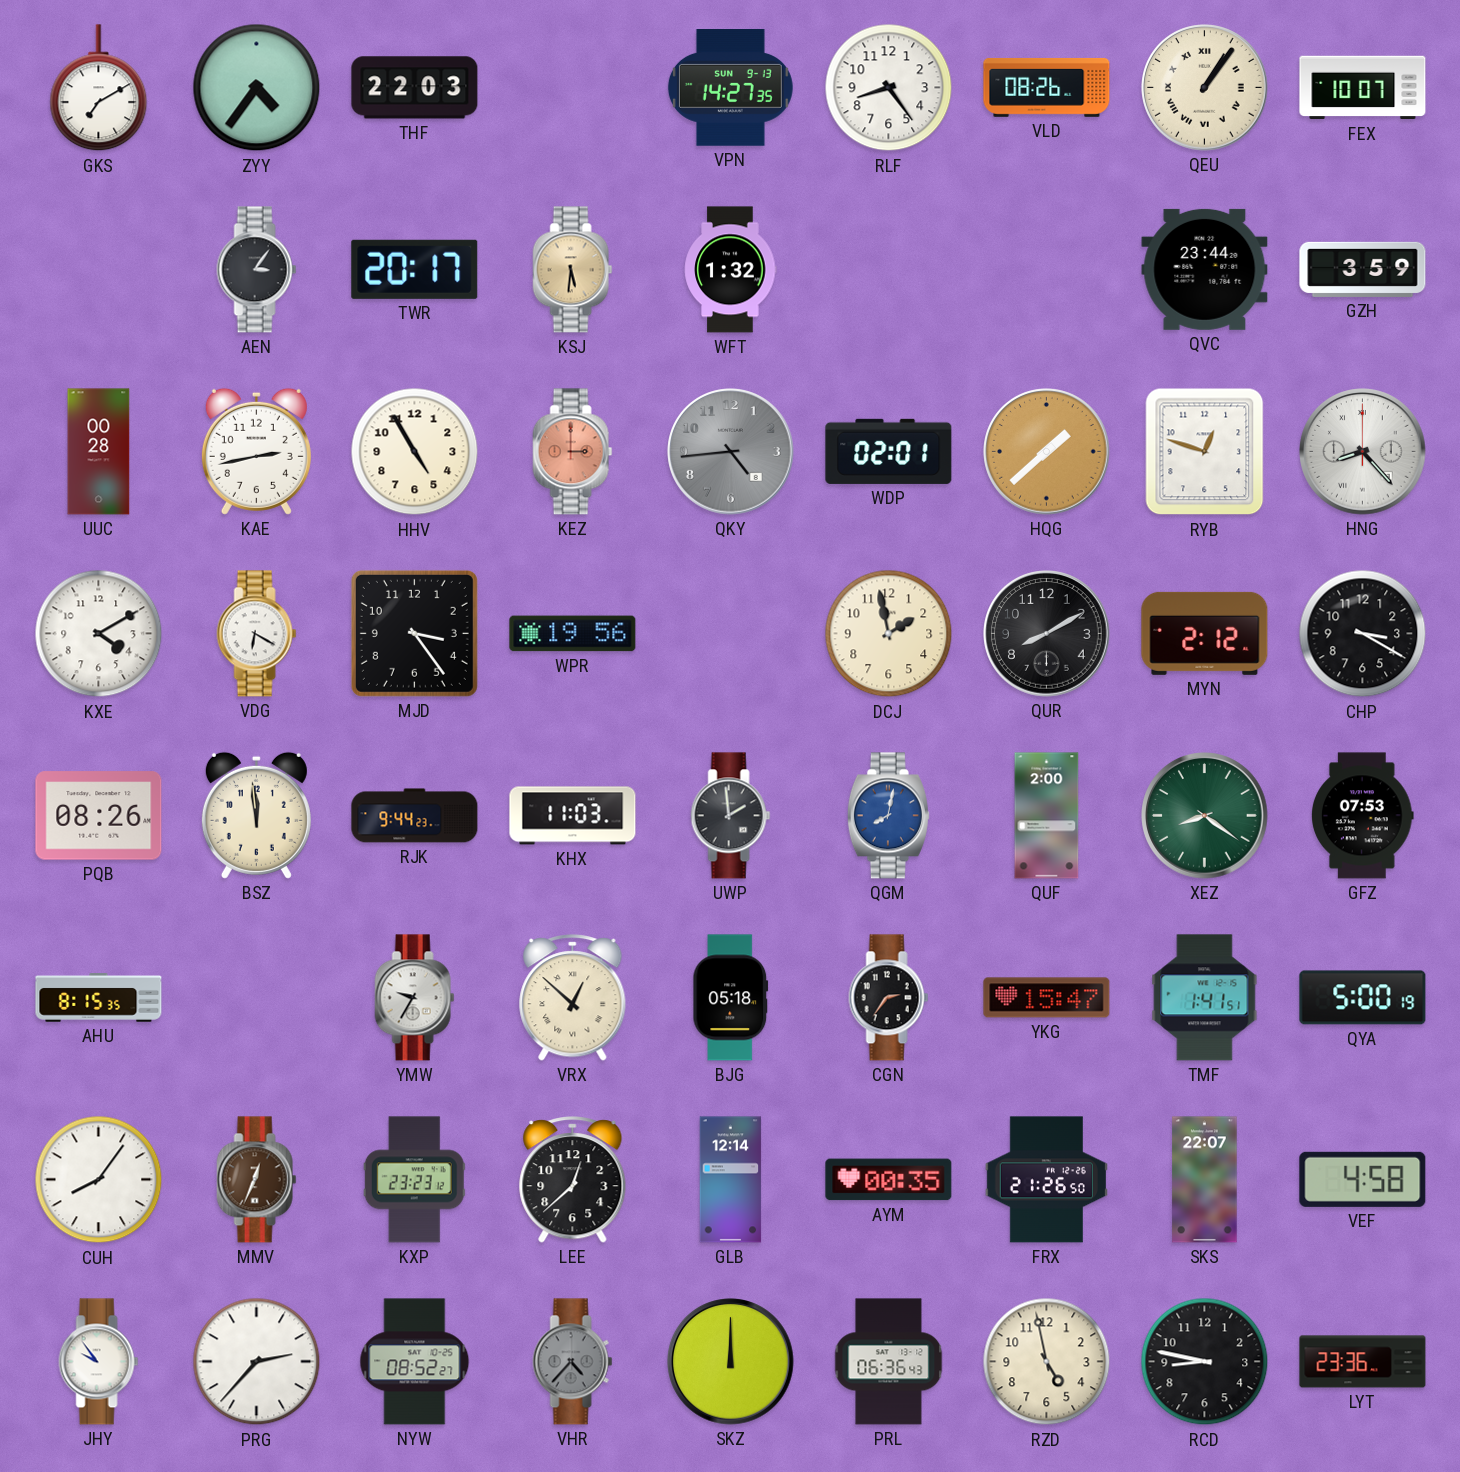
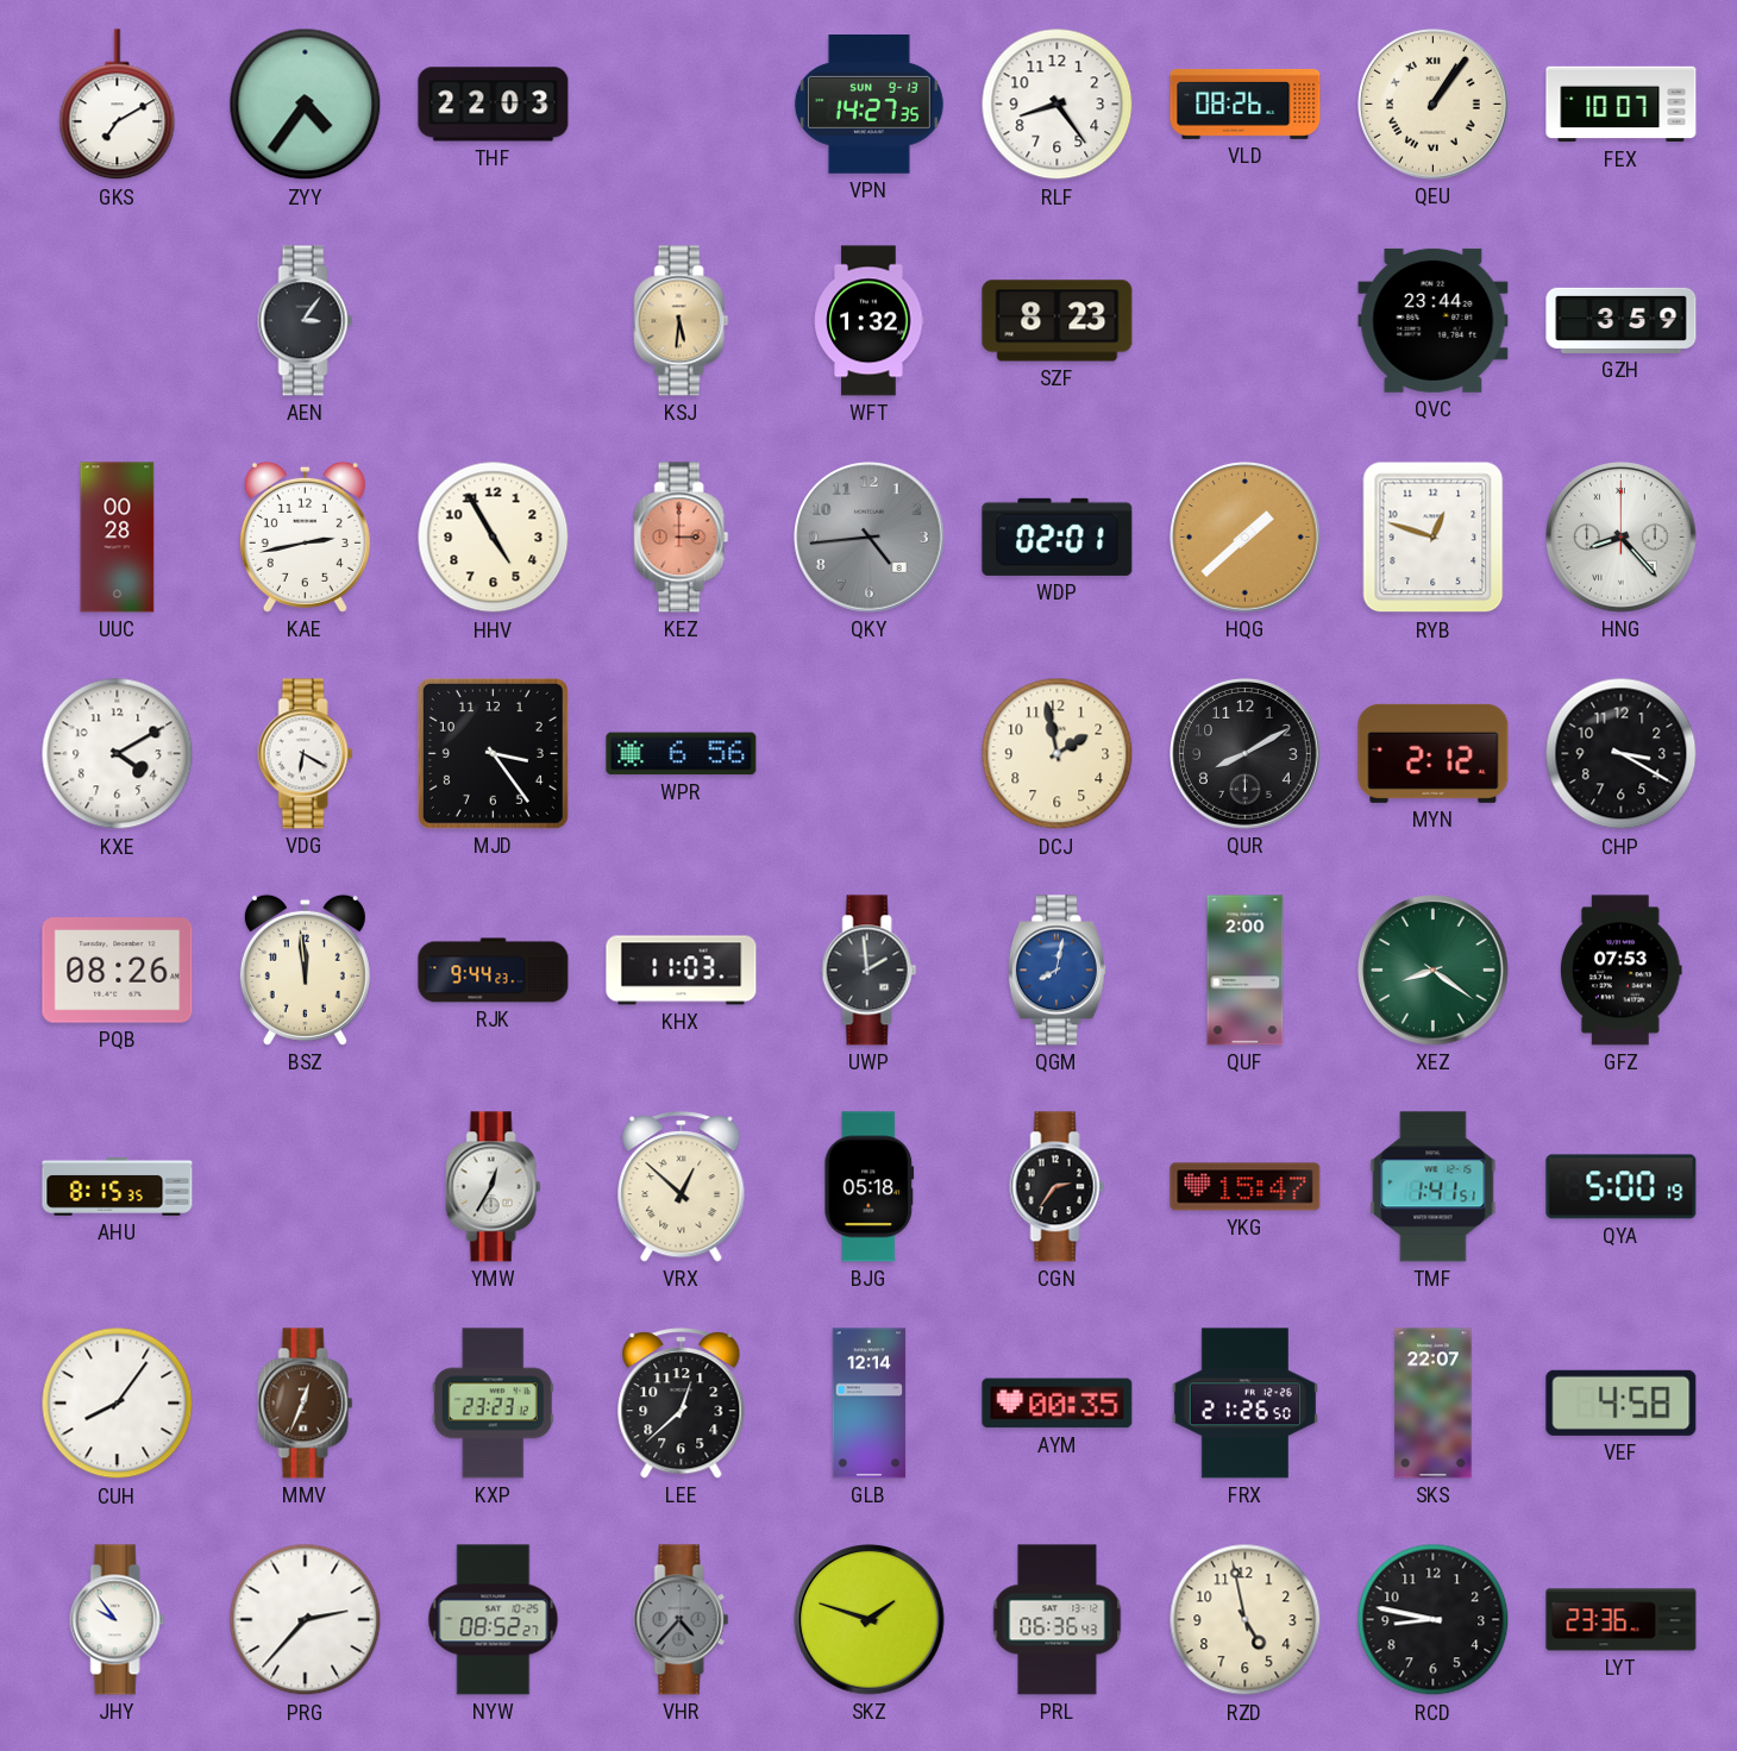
TWR: 20:17 -> none (415, 269)
SZF: none -> 8:23 (1058, 321)
WPR: 19:56 -> 6:56 (682, 754)
YMW: 9:35 -> 12:35 (494, 1187)
SKZ: 12:00 -> 1:48 (870, 1620)
